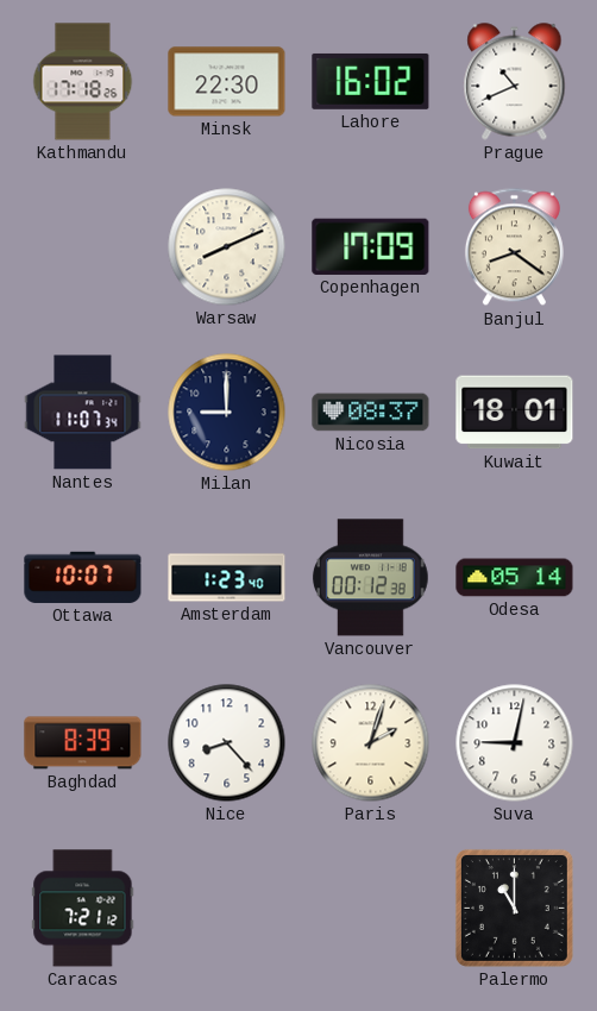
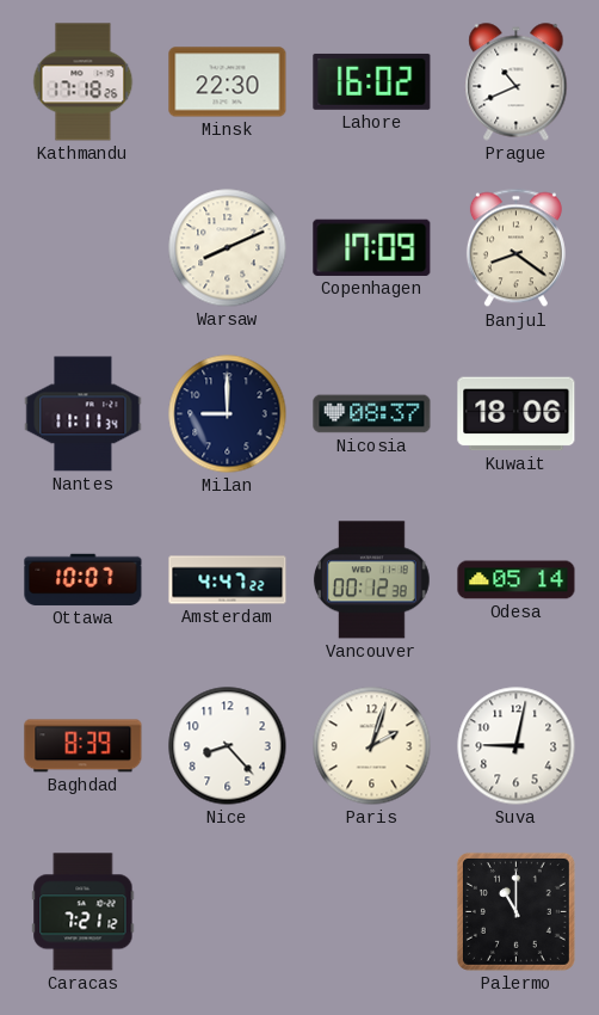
Nantes: 11:07 -> 11:11 (84, 414)
Kuwait: 18:01 -> 18:06 (517, 414)
Amsterdam: 1:23 -> 4:47 (228, 580)
